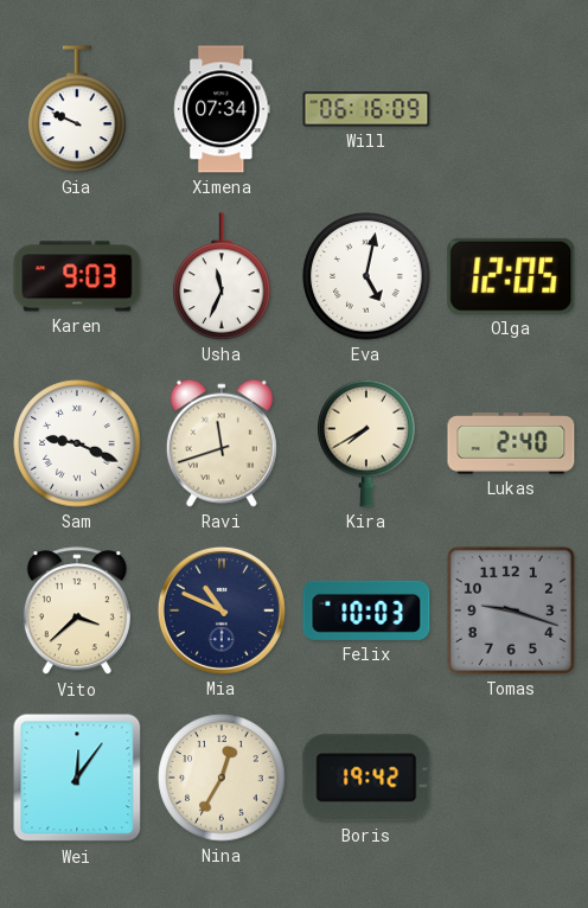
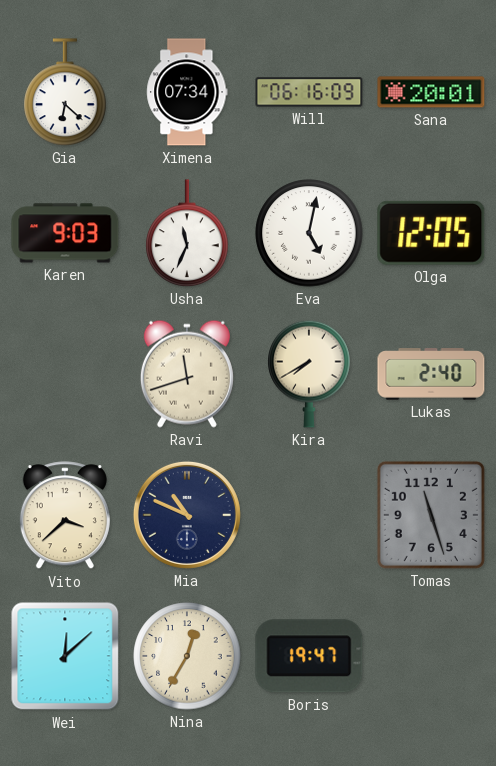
Gia: 9:49 -> 6:22 (65, 92)
Sana: none -> 20:01 (431, 92)
Sam: 9:19 -> none (77, 443)
Felix: 10:03 -> none (366, 610)
Tomas: 9:18 -> 11:27 (431, 515)
Wei: 12:06 -> 12:08 (65, 656)
Boris: 19:42 -> 19:47 (309, 656)
